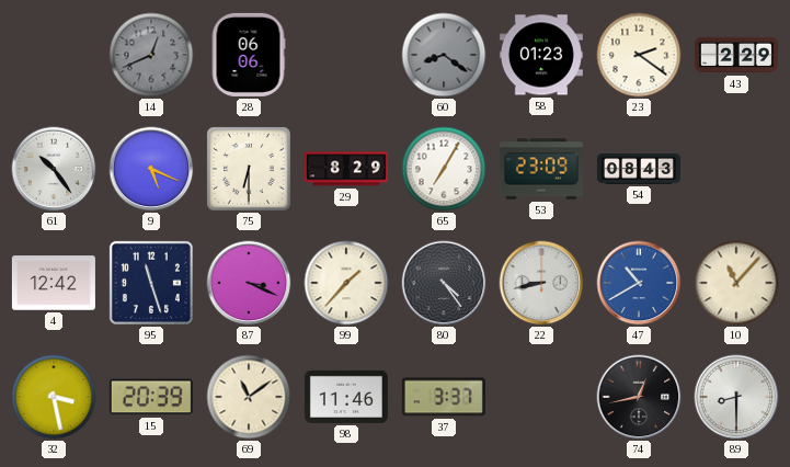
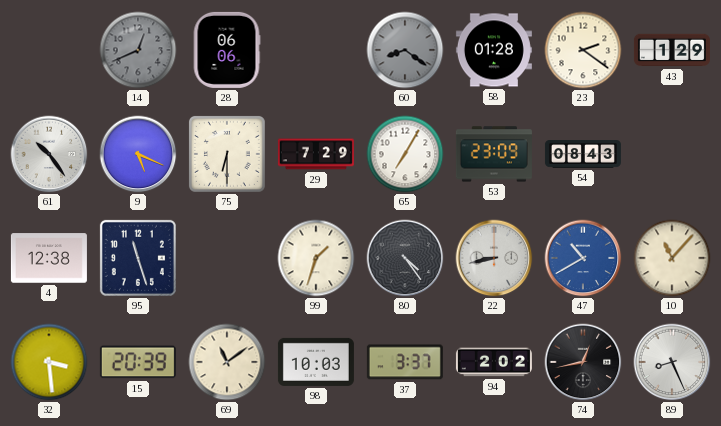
58: 01:23 -> 01:28 (494, 50)
43: 2:29 -> 1:29 (672, 50)
29: 8:29 -> 7:29 (316, 154)
4: 12:42 -> 12:38 (49, 258)
87: 3:19 -> none (249, 283)
99: 1:37 -> 1:33 (316, 258)
32: 3:28 -> 3:29 (49, 362)
98: 11:46 -> 10:03 (316, 362)
94: none -> 2:02 (494, 362)
89: 8:30 -> 8:26 (672, 362)
